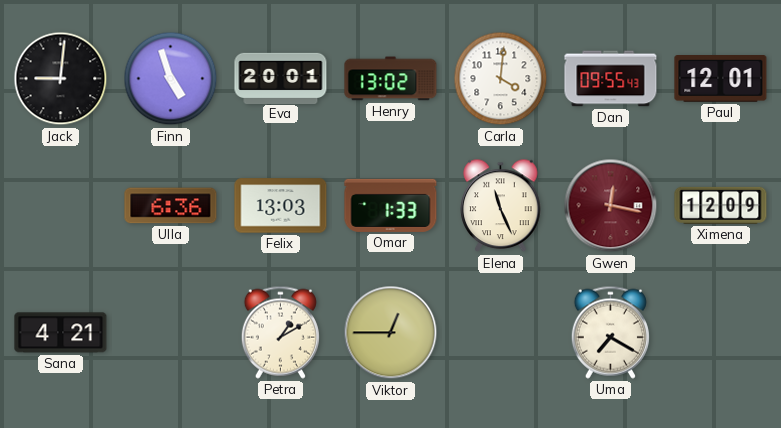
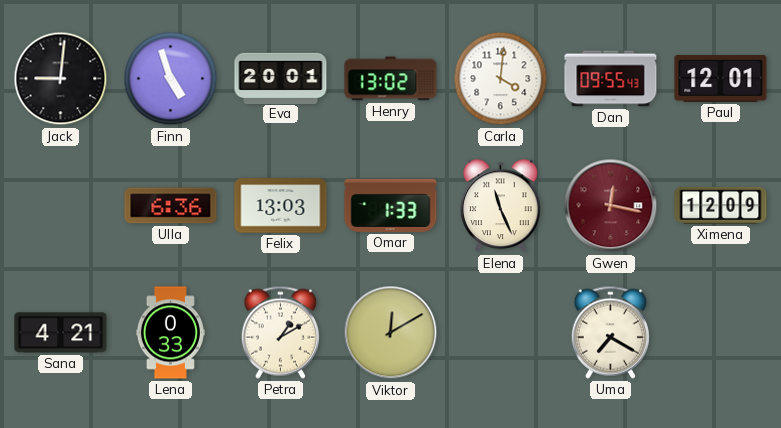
Lena: none -> 0:33 (170, 333)
Viktor: 12:45 -> 12:10 (391, 333)
